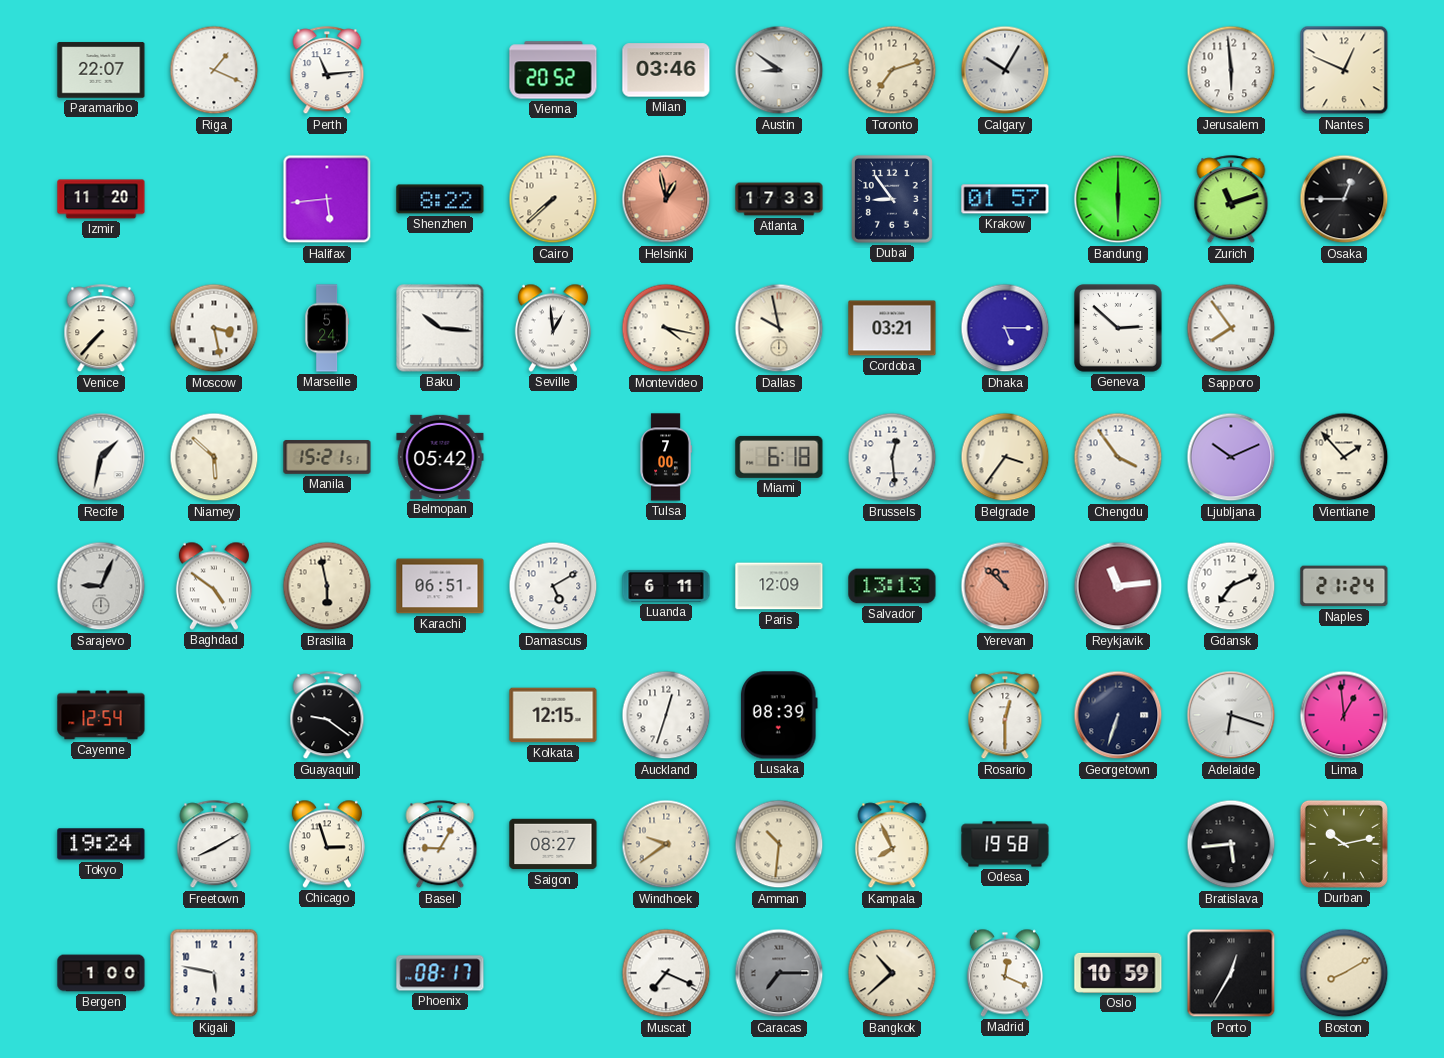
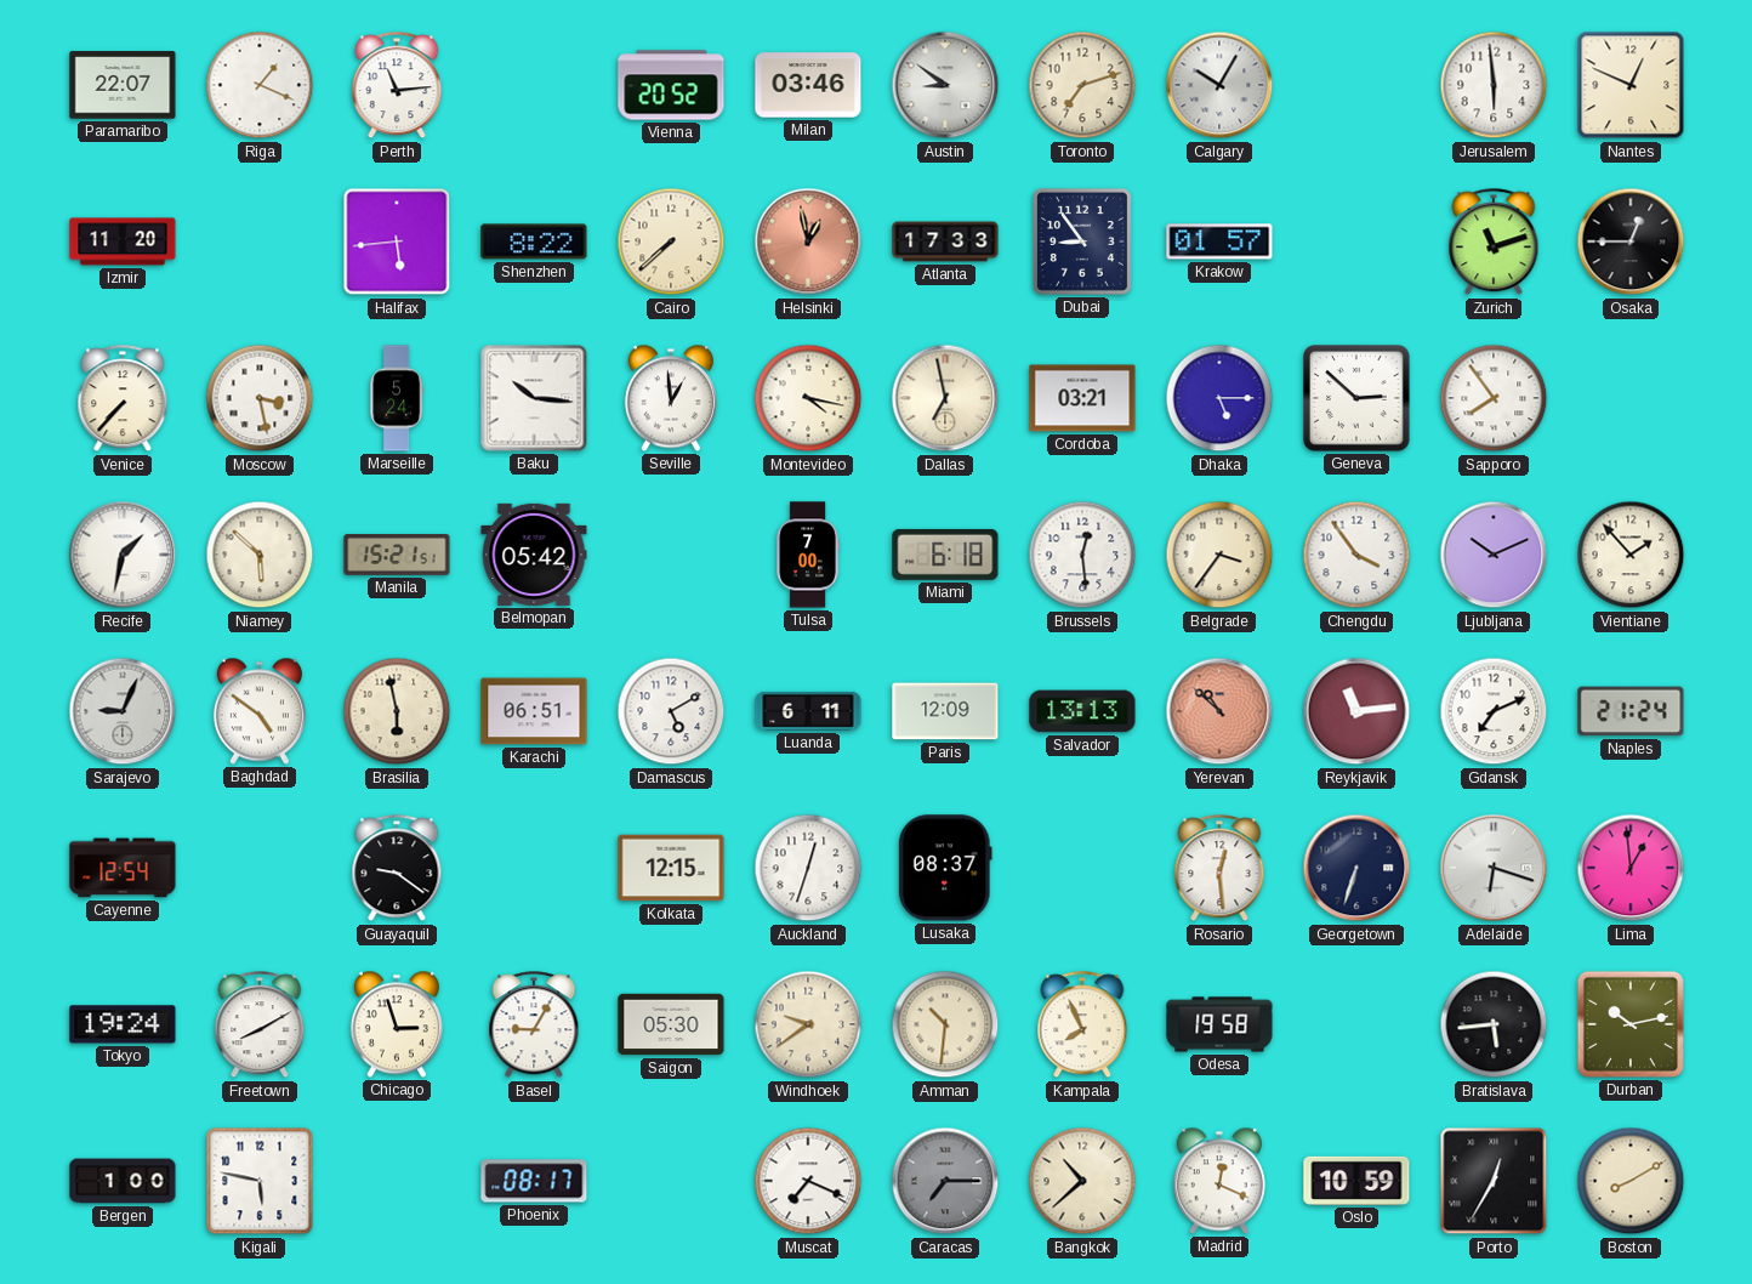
Bandung: 6:00 -> none (1118, 199)
Dallas: 9:58 -> 6:58 (945, 398)
Lusaka: 08:39 -> 08:37 (945, 868)
Rosario: 12:30 -> 12:29 (1219, 869)
Saigon: 08:27 -> 05:30 (671, 1024)
